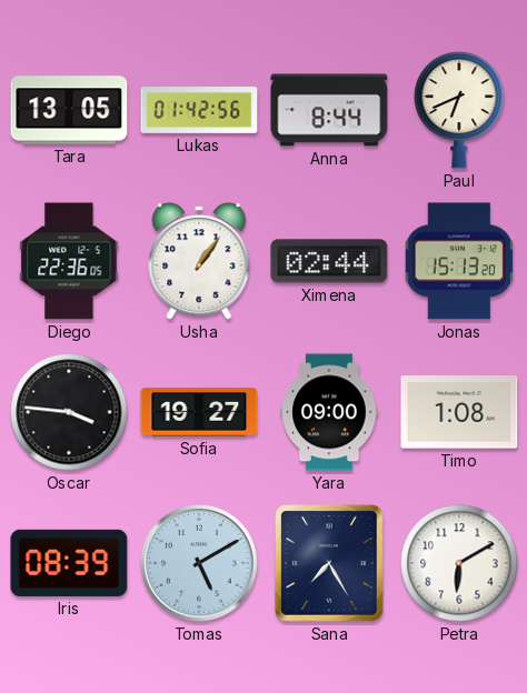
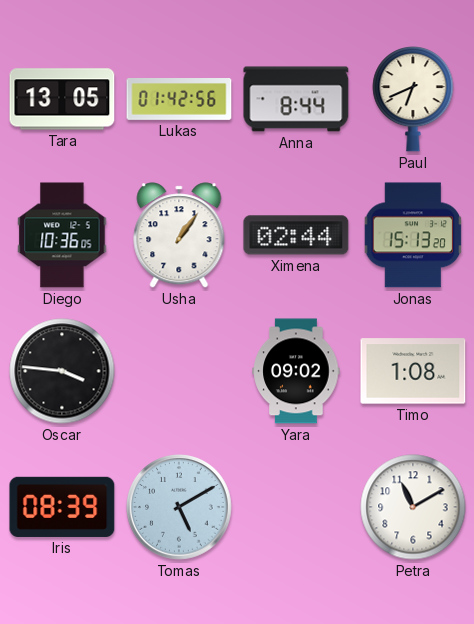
Diego: 22:36 -> 10:36 (62, 235)
Sofia: 19:27 -> none (199, 412)
Yara: 09:00 -> 09:02 (296, 371)
Sana: 7:25 -> none (329, 563)
Petra: 6:10 -> 11:10 (413, 507)
